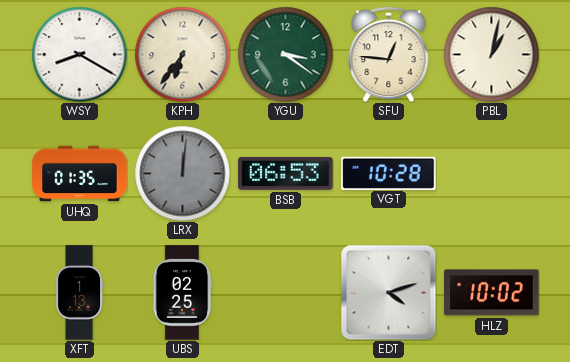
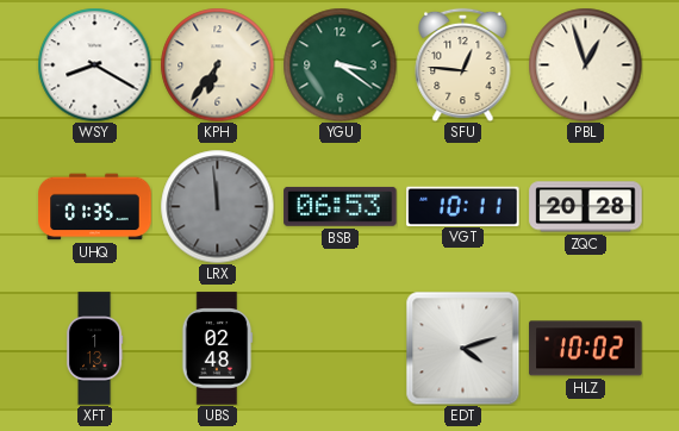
PBL: 1:02 -> 12:57 (585, 64)
LRX: 12:01 -> 11:59 (217, 206)
VGT: 10:28 -> 10:11 (463, 206)
ZQC: none -> 20:28 (586, 207)
UBS: 02:25 -> 02:48 (217, 349)
